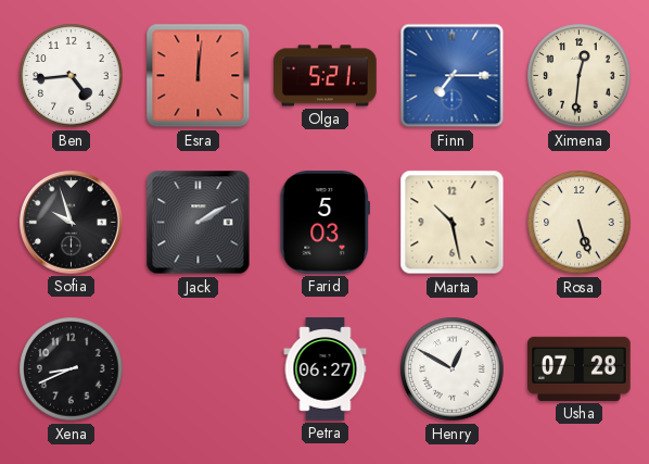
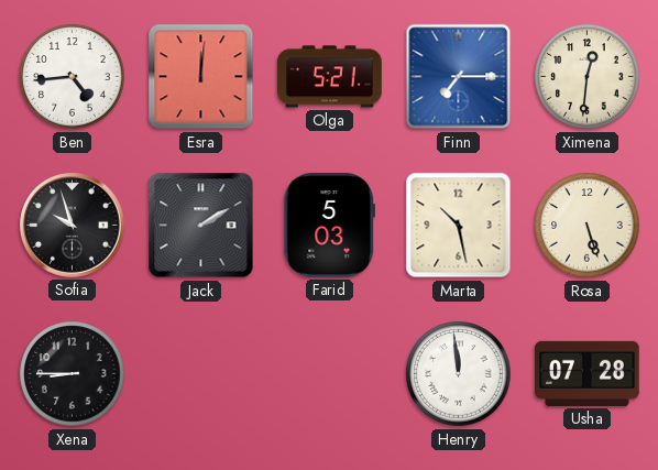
Xena: 8:41 -> 8:45 (73, 374)
Petra: 06:27 -> none (326, 369)
Henry: 12:50 -> 11:59 (459, 374)
